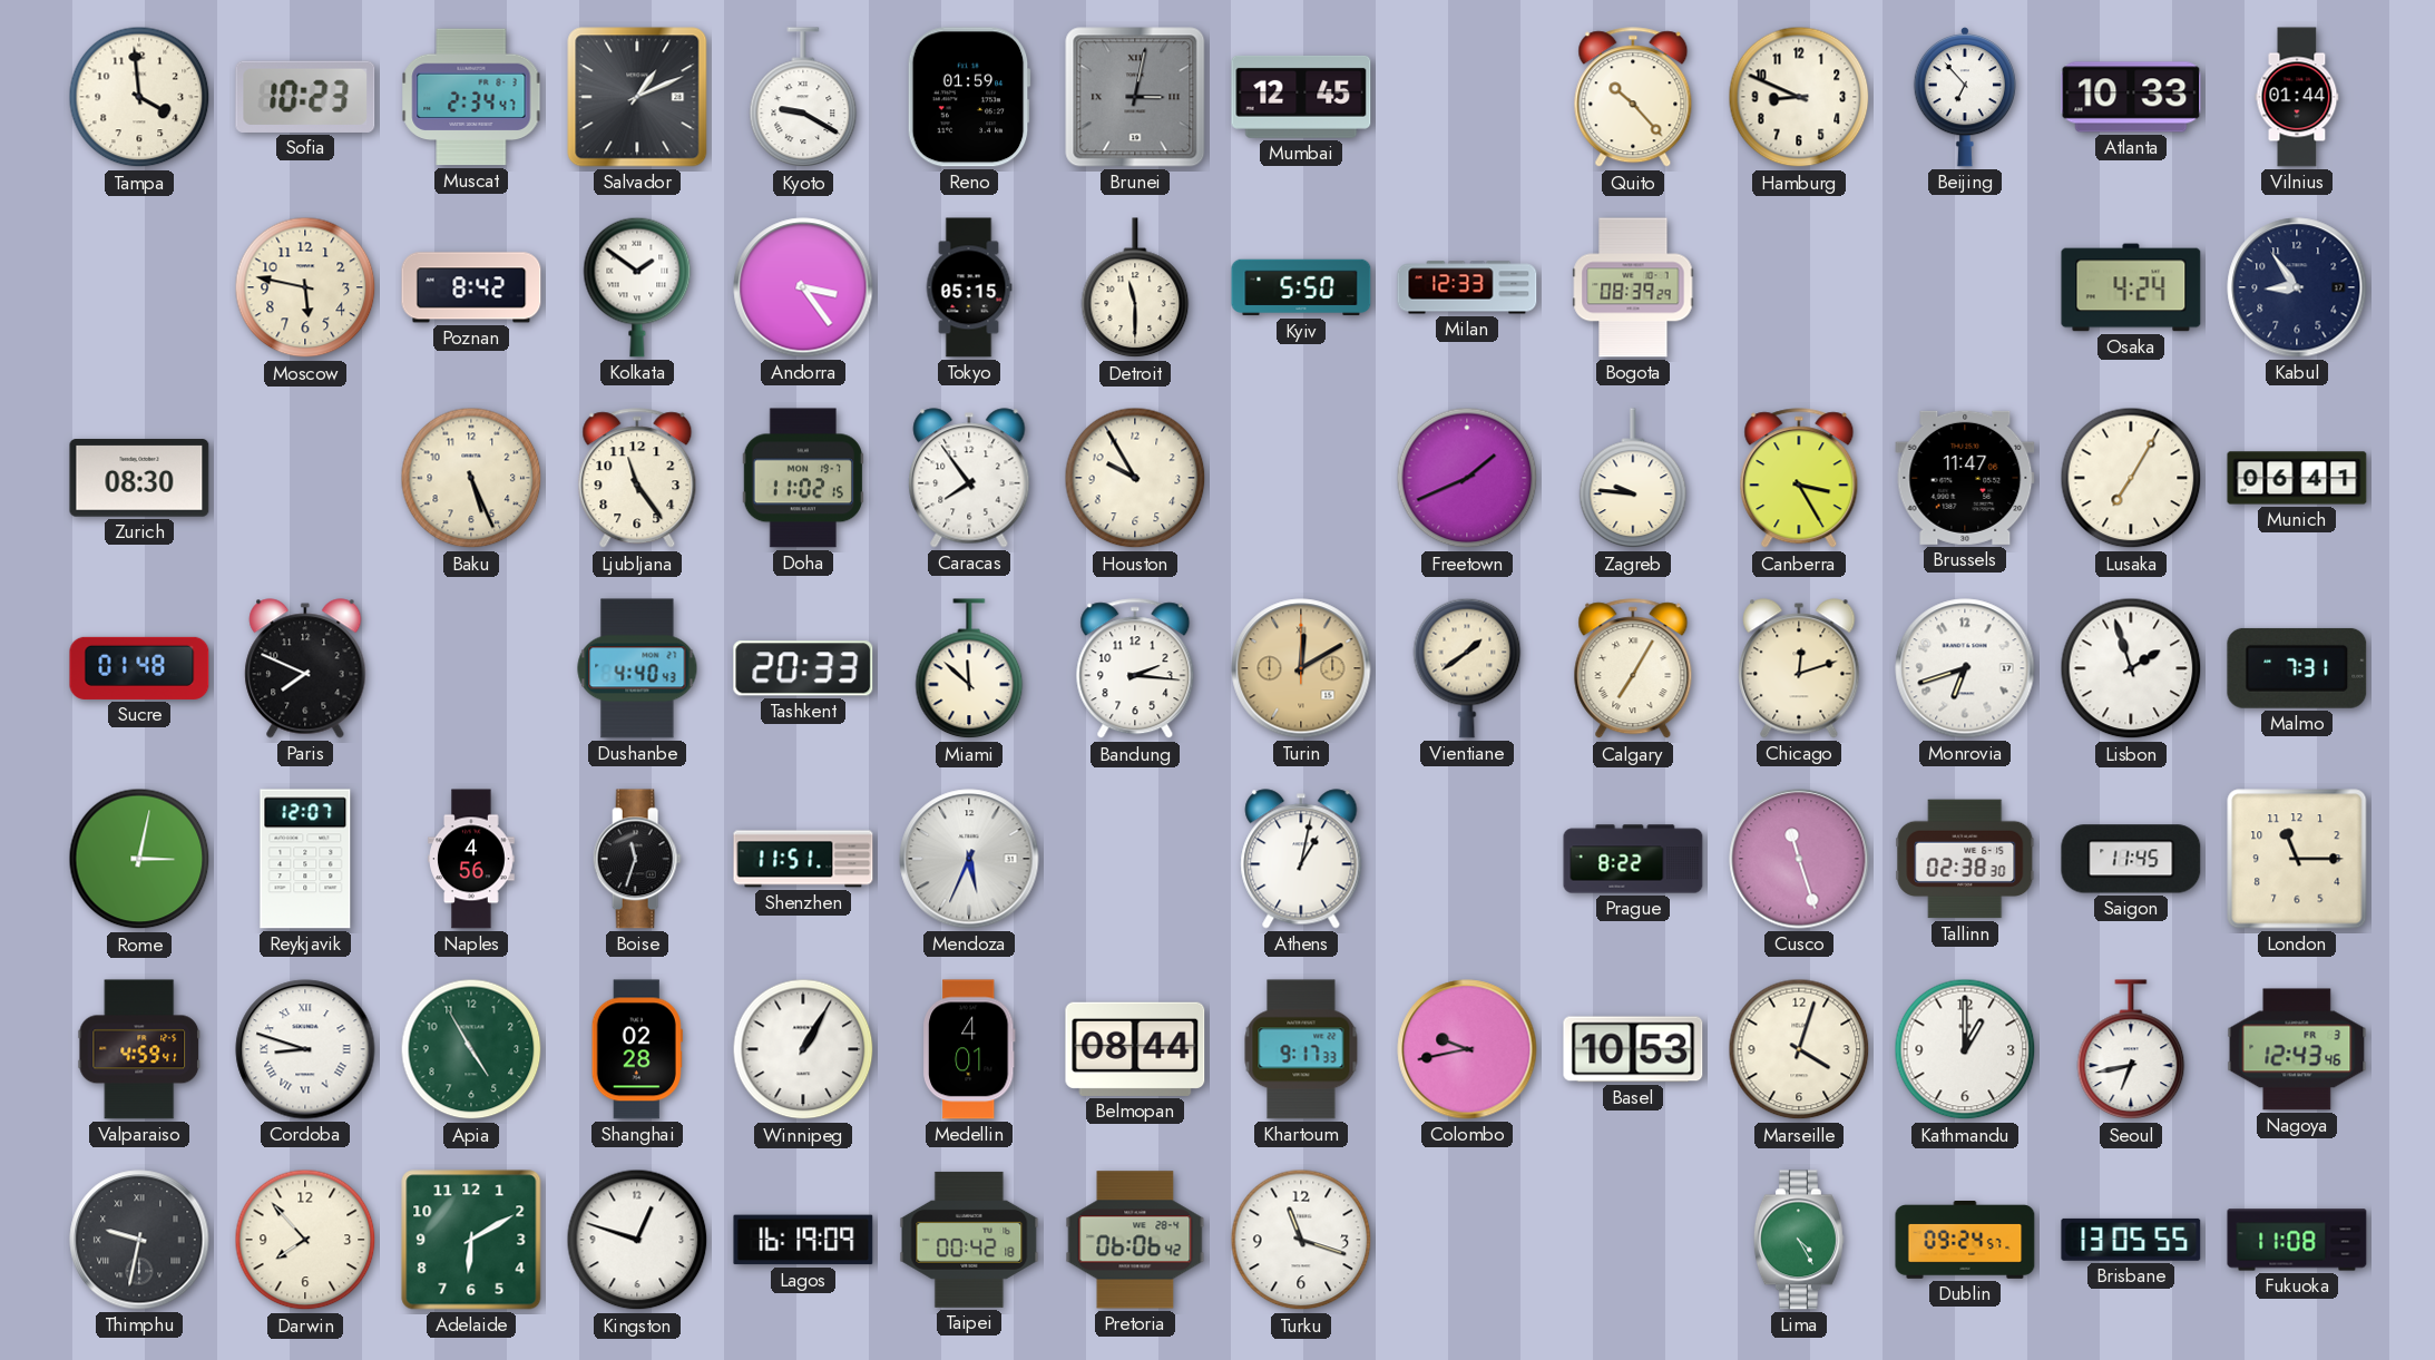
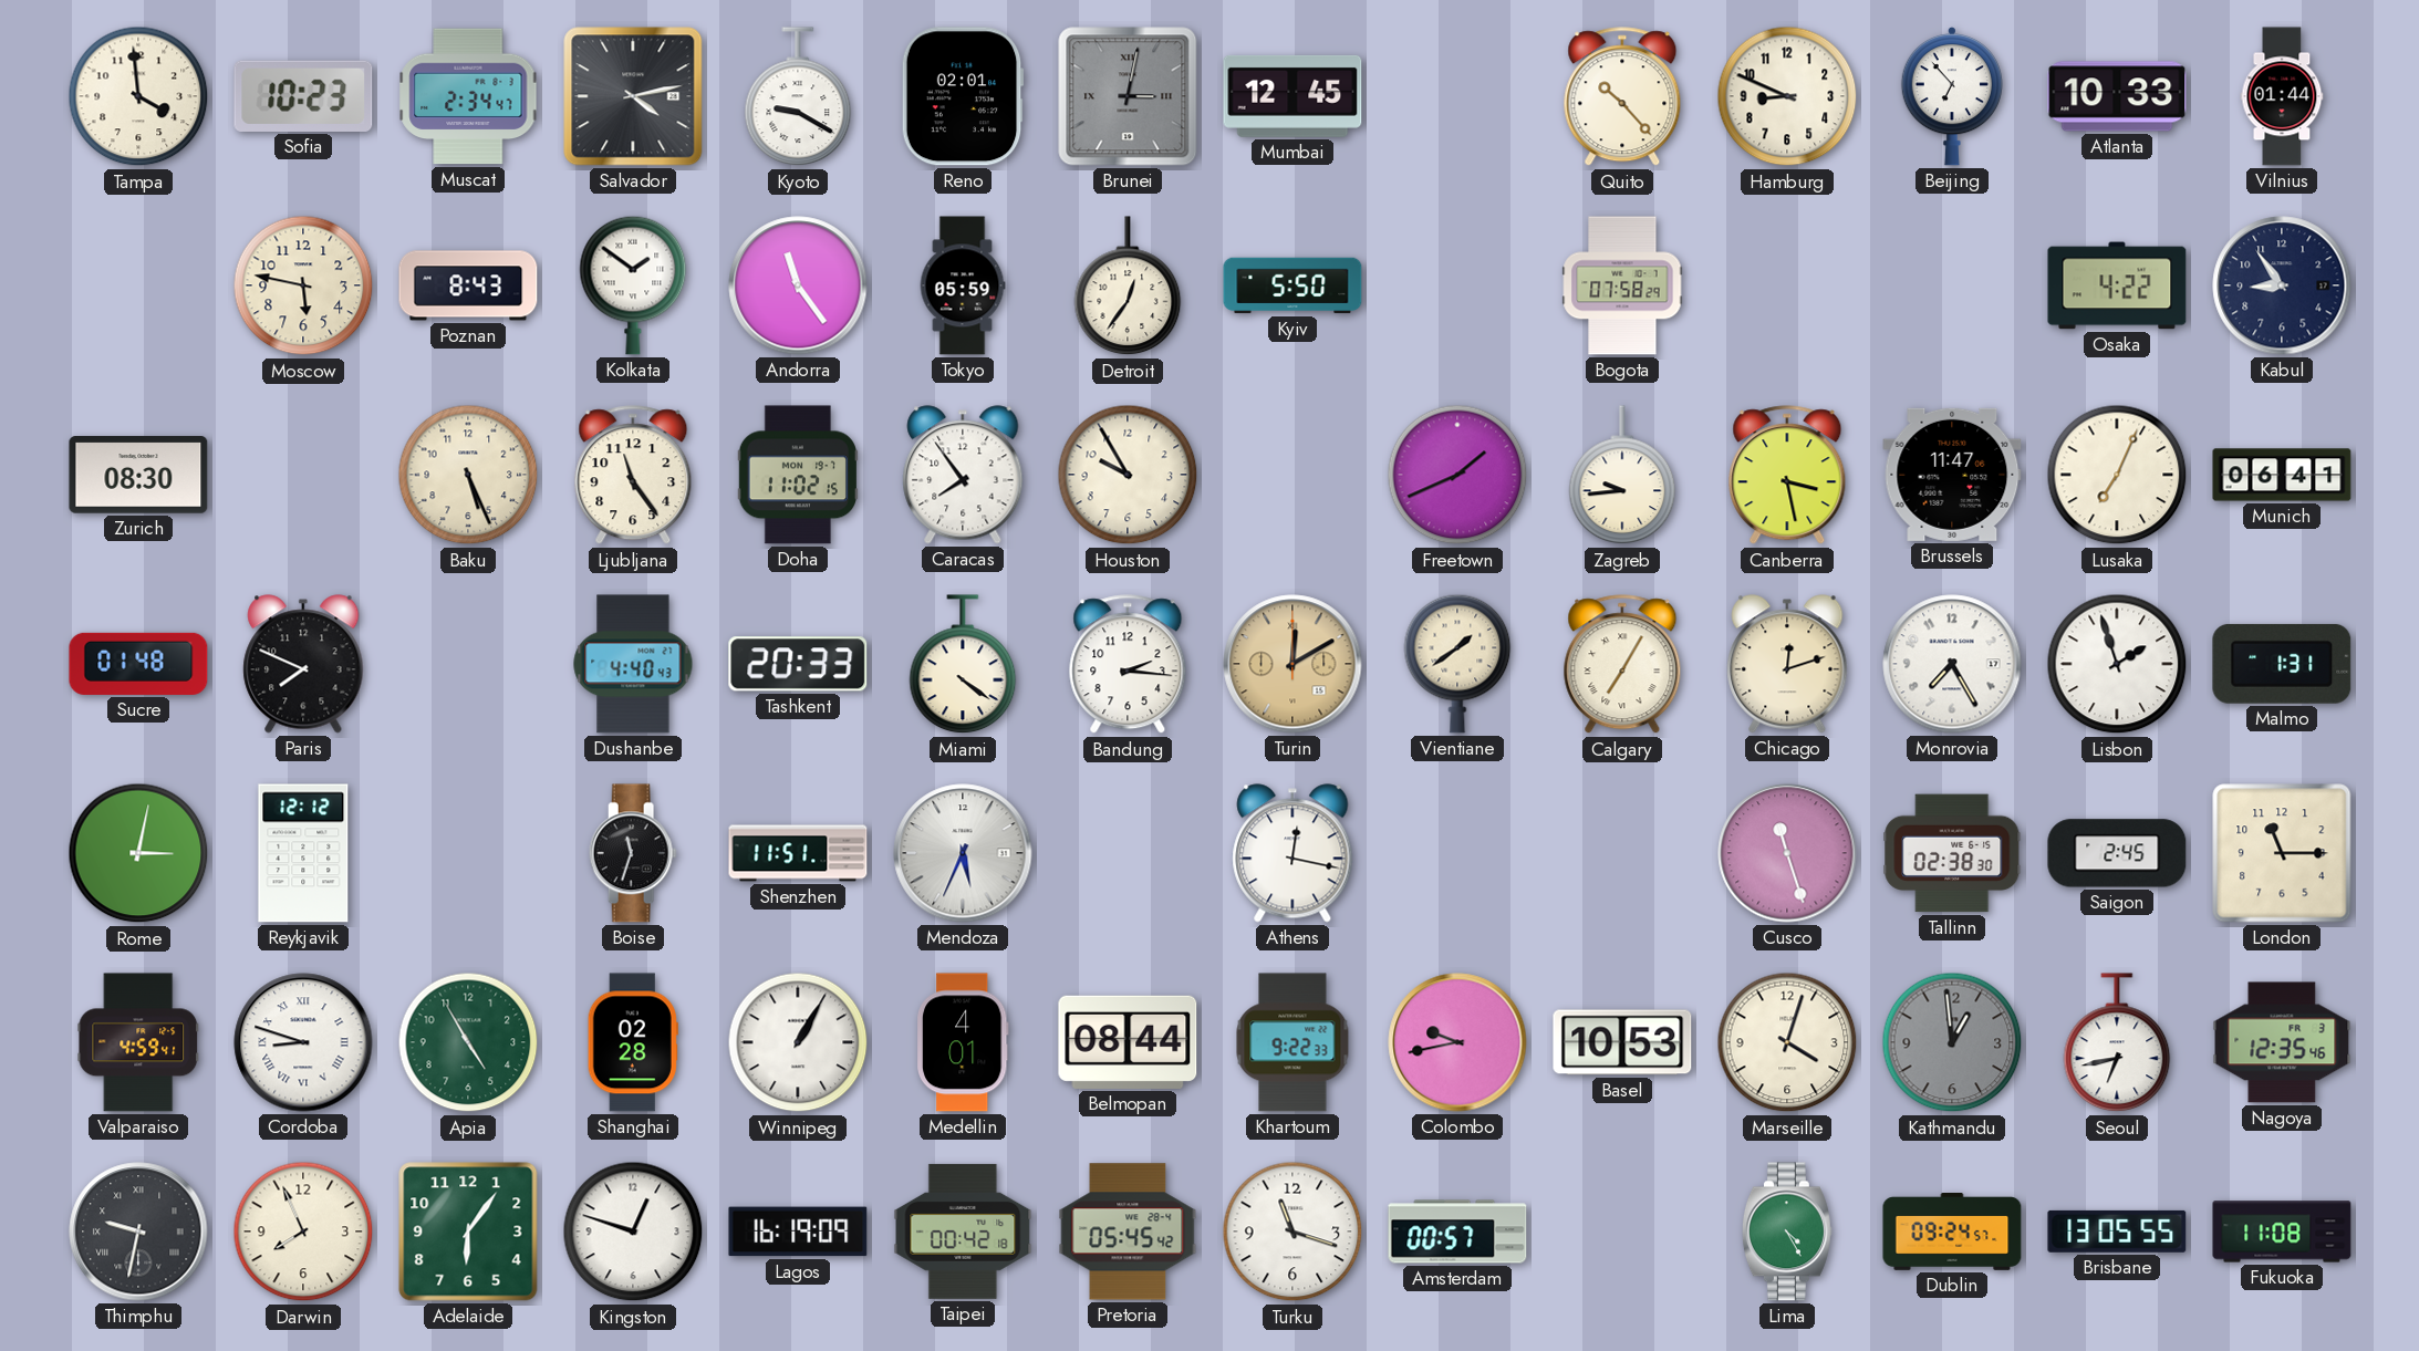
Salvador: 1:11 -> 4:13 (633, 96)
Reno: 01:59 -> 02:01 (963, 96)
Poznan: 8:42 -> 8:43 (468, 285)
Andorra: 3:24 -> 11:24 (798, 285)
Tokyo: 05:15 -> 05:59 (963, 285)
Detroit: 11:30 -> 12:36 (1128, 287)
Milan: 12:33 -> none (1467, 287)
Bogota: 08:39 -> 07:58 (1622, 285)
Osaka: 4:24 -> 4:22 (2117, 285)
Zagreb: 9:46 -> 9:44 (1622, 476)
Canberra: 3:25 -> 3:28 (1787, 476)
Lusaka: 7:05 -> 7:04 (2117, 475)
Miami: 11:52 -> 4:21 (963, 665)
Monrovia: 6:42 -> 7:25 (1952, 664)
Malmo: 7:31 -> 1:31 (2282, 664)
Reykjavik: 12:07 -> 12:12 (303, 853)
Naples: 4:56 -> none (472, 859)
Athens: 1:02 -> 12:17 (1292, 853)
Prague: 8:22 -> none (1633, 859)
Saigon: 11:45 -> 2:45 (2117, 853)
Khartoum: 9:17 -> 9:22 (1292, 1042)
Kathmandu: 1:00 -> 12:59 (1952, 1042)
Kathmandu dial: white -> grey (1952, 1042)
Nagoya: 12:43 -> 12:35 (2282, 1042)
Darwin: 7:53 -> 7:56 (303, 1232)
Adelaide: 6:10 -> 6:06 (468, 1232)
Pretoria: 06:06 -> 05:45 (1128, 1232)
Amsterdam: none -> 00:57 (1457, 1232)
